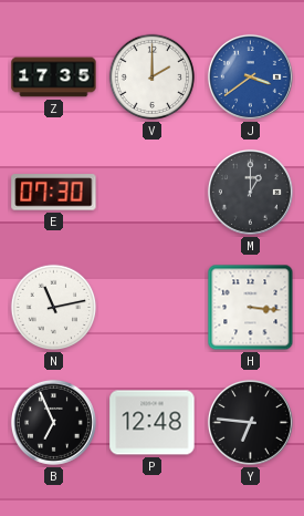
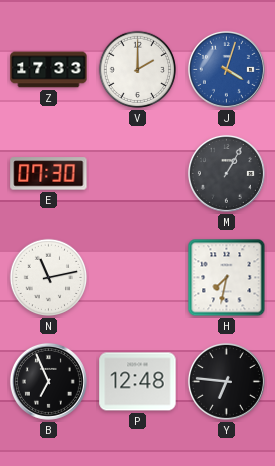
Z: 17:35 -> 17:33 (49, 70)
J: 3:39 -> 4:03 (226, 69)
M: 1:00 -> 1:05 (226, 173)
H: 3:16 -> 7:32 (227, 278)
